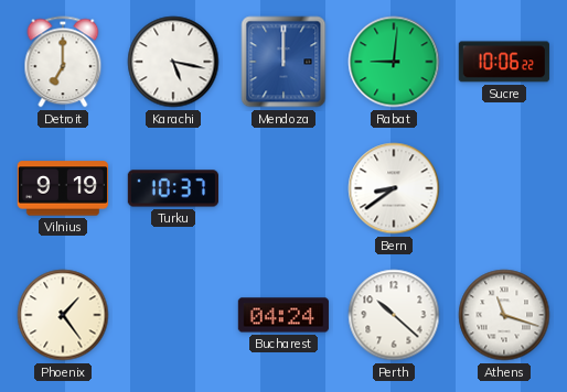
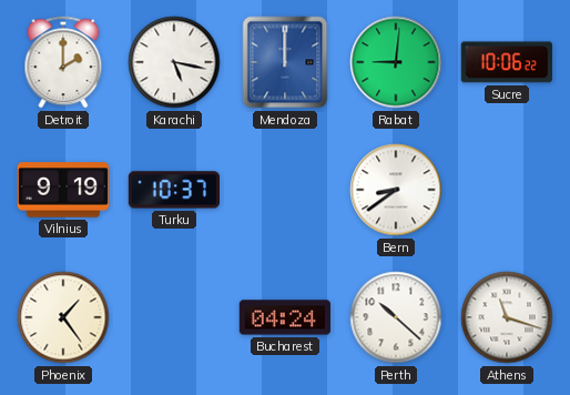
Detroit: 7:00 -> 2:00 (63, 62)
